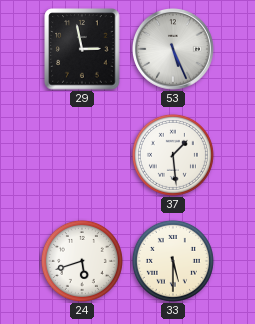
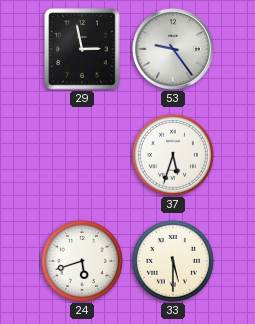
53: 5:26 -> 9:24 (174, 50)
37: 1:29 -> 5:33 (173, 155)
